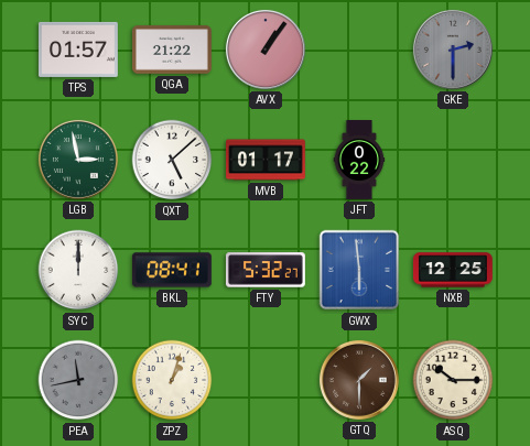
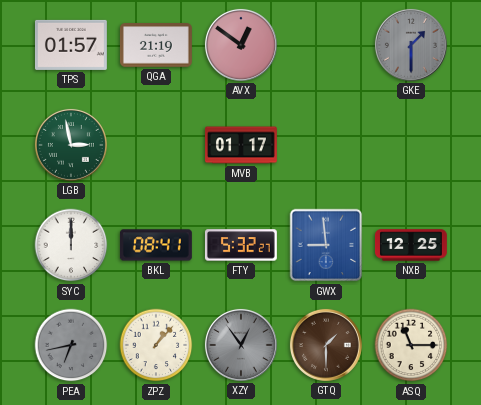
QGA: 21:22 -> 21:19 (156, 45)
AVX: 1:06 -> 12:51 (241, 45)
GKE: 2:30 -> 1:30 (411, 45)
QXT: 5:08 -> none (172, 160)
JFT: 0:22 -> none (359, 161)
GWX: 5:59 -> 8:59 (326, 245)
PEA: 11:43 -> 6:43 (71, 345)
ZPZ: 1:03 -> 1:07 (156, 345)
XZY: none -> 12:54 (241, 345)
ASQ: 10:15 -> 11:15 (411, 345)
